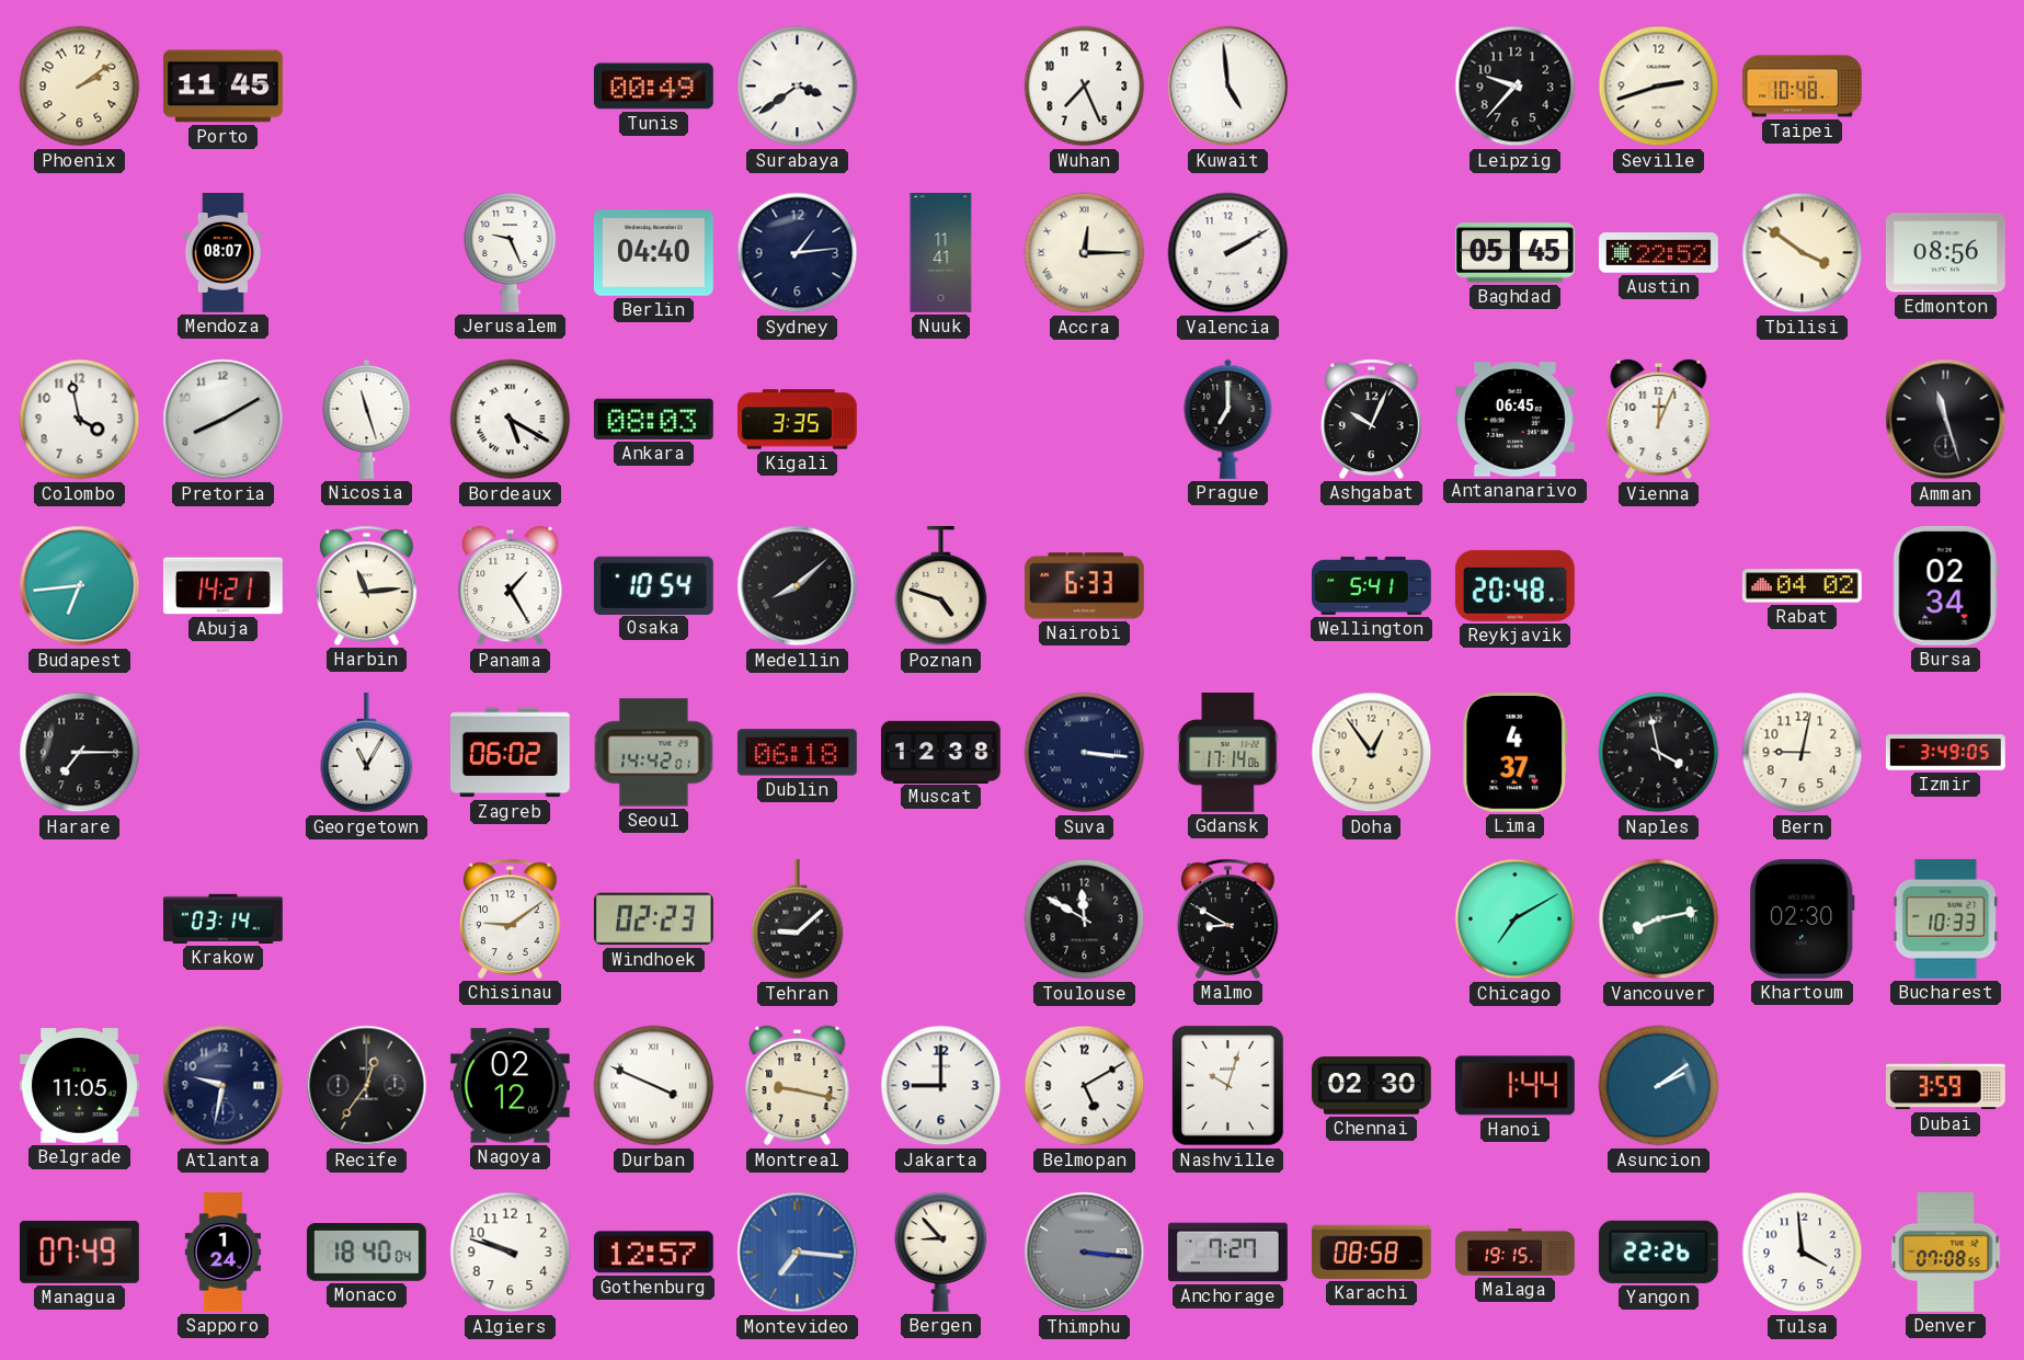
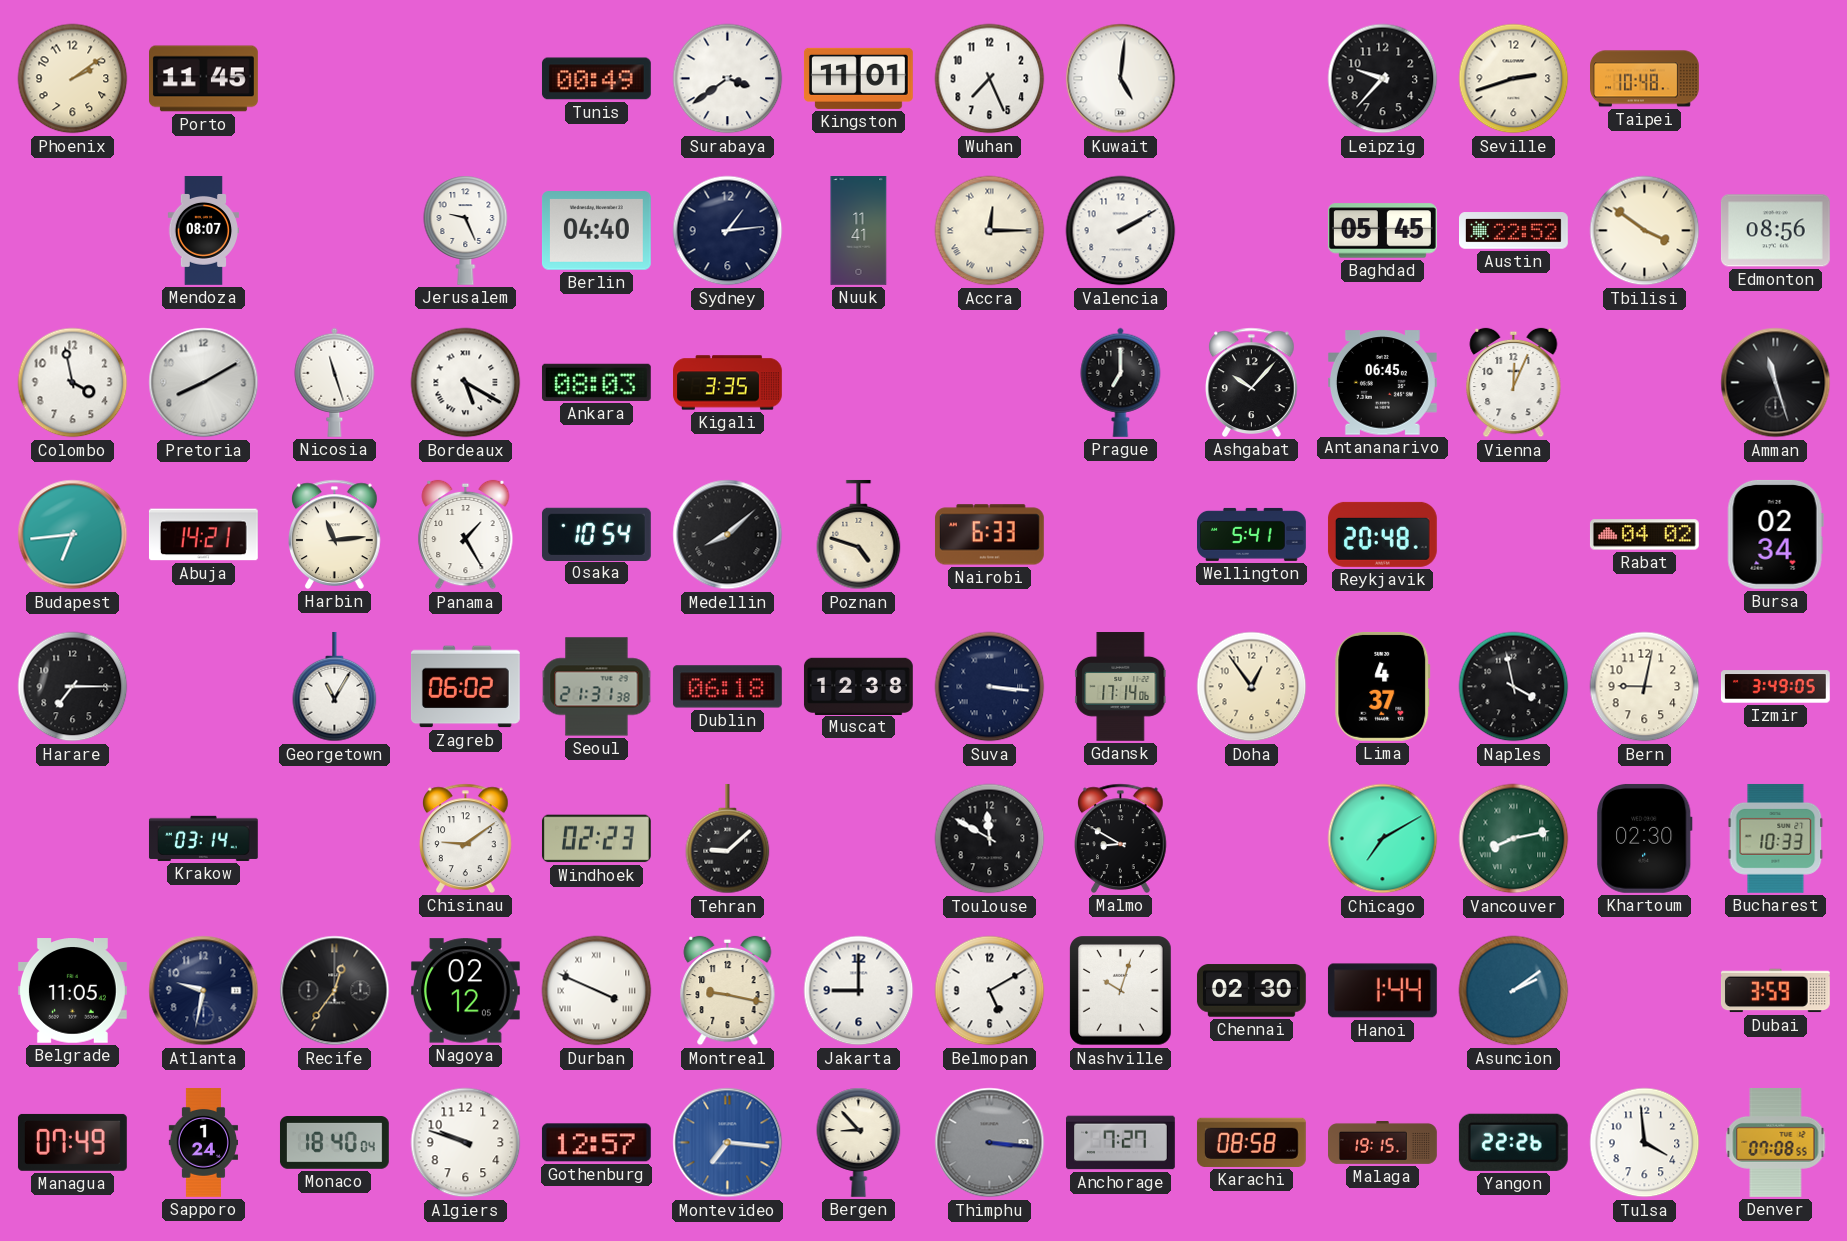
Kingston: none -> 11:01 (858, 78)
Kuwait: 4:59 -> 5:01 (1121, 79)
Ashgabat: 10:04 -> 10:07 (1252, 382)
Seoul: 14:42 -> 21:31 (597, 687)
